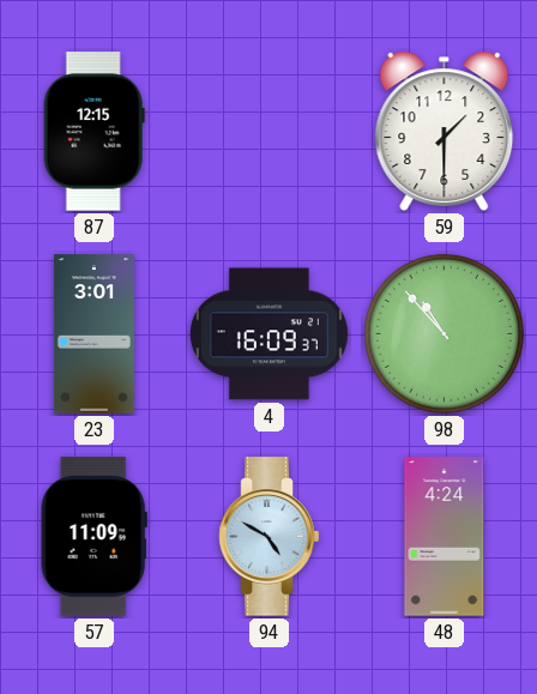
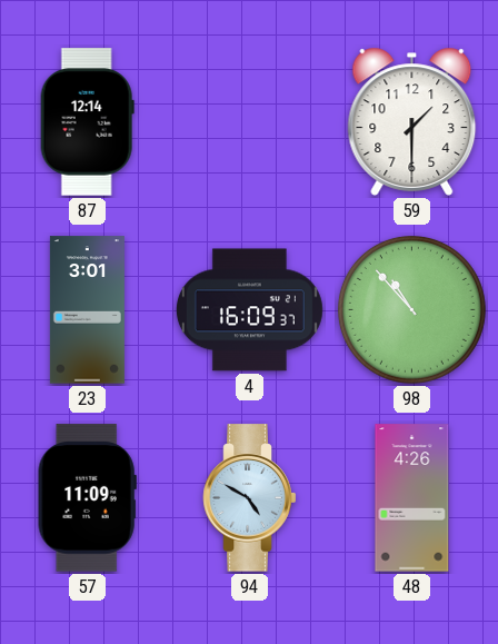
87: 12:15 -> 12:14 (87, 122)
48: 4:24 -> 4:26 (412, 498)
